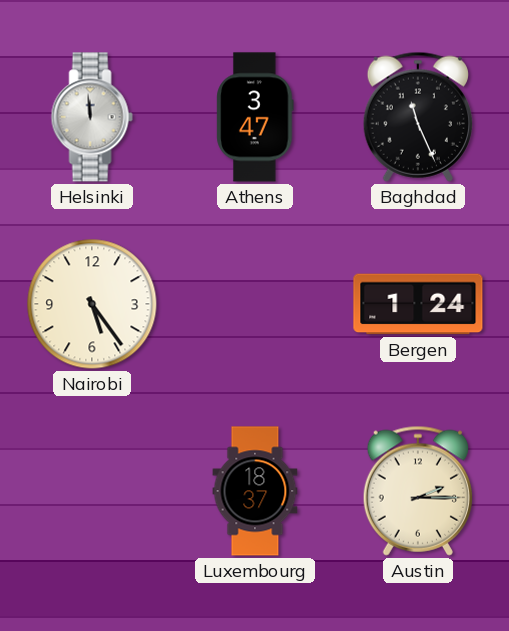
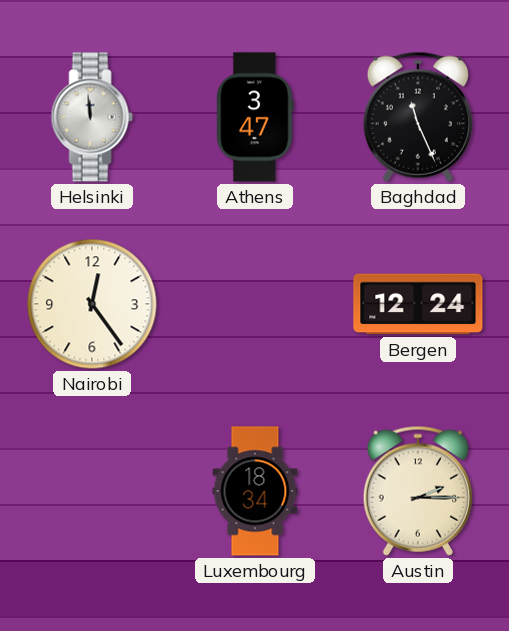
Nairobi: 5:24 -> 12:24 (92, 304)
Bergen: 1:24 -> 12:24 (418, 304)
Luxembourg: 18:37 -> 18:34 (255, 491)
